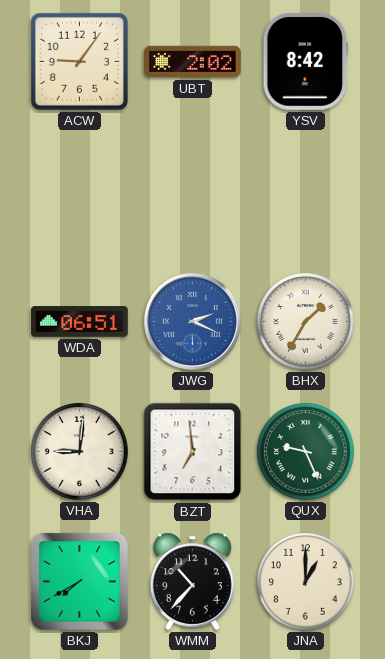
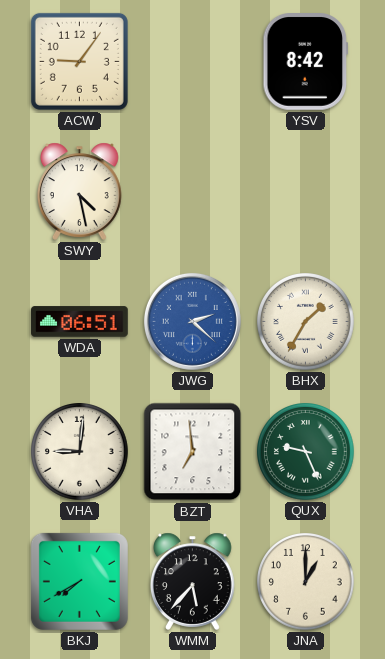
UBT: 2:02 -> none (193, 62)
SWY: none -> 4:28 (80, 191)
JWG: 2:19 -> 2:22 (192, 321)
WMM: 10:37 -> 5:37 (193, 581)
